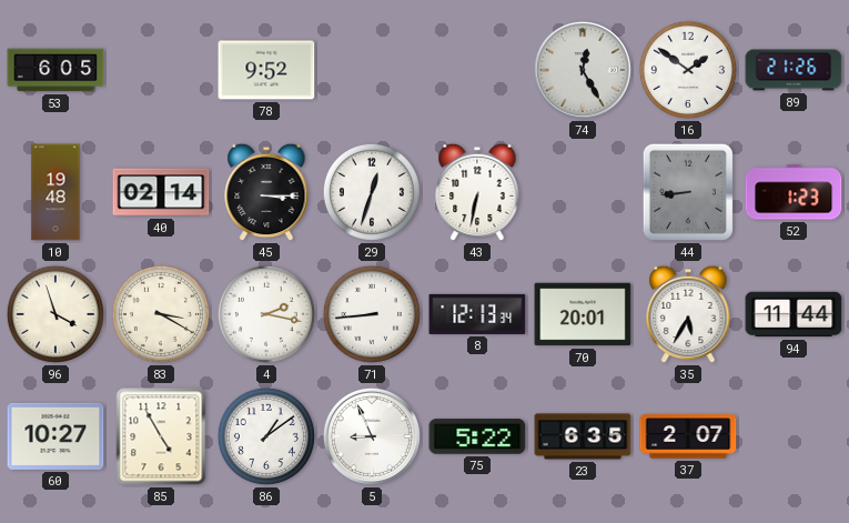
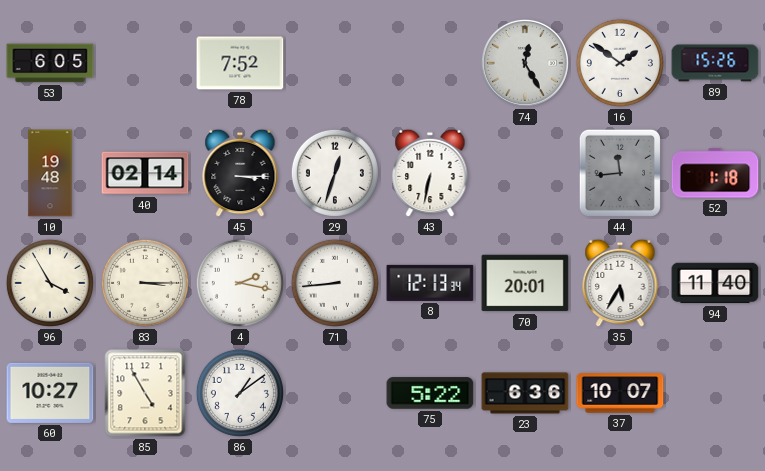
78: 9:52 -> 7:52 (240, 63)
89: 21:26 -> 15:26 (715, 63)
44: 8:44 -> 11:44 (620, 173)
52: 1:23 -> 1:18 (715, 173)
96: 3:57 -> 3:55 (50, 283)
83: 3:20 -> 3:15 (145, 283)
94: 11:44 -> 11:40 (715, 283)
5: 8:56 -> none (372, 436)
23: 6:35 -> 6:36 (525, 393)
37: 2:07 -> 10:07 (620, 393)
